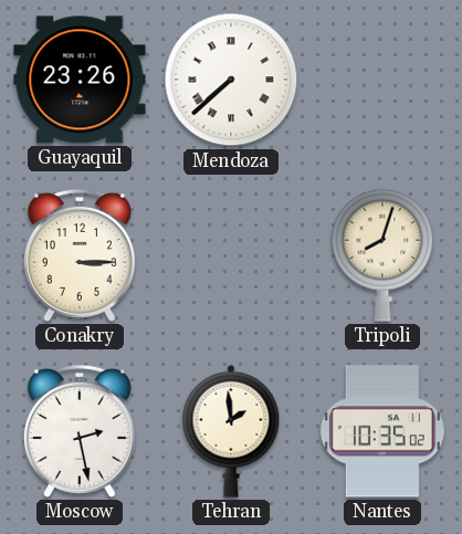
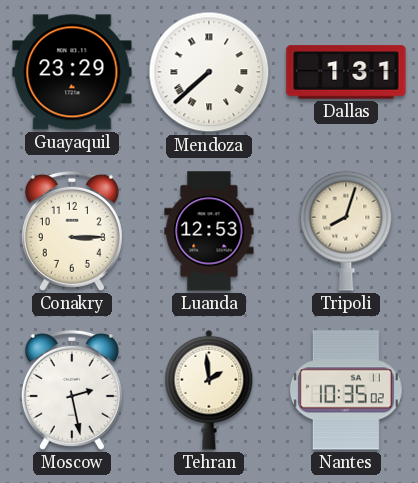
Guayaquil: 23:26 -> 23:29 (72, 72)
Dallas: none -> 1:31 (346, 72)
Luanda: none -> 12:53 (209, 231)
